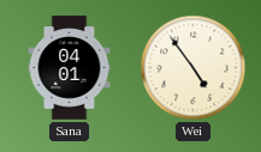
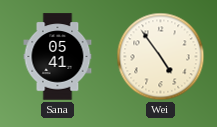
Sana: 04:01 -> 05:41 (58, 57)
